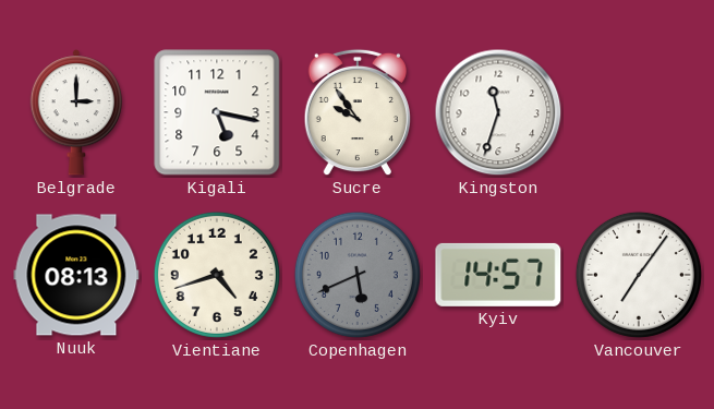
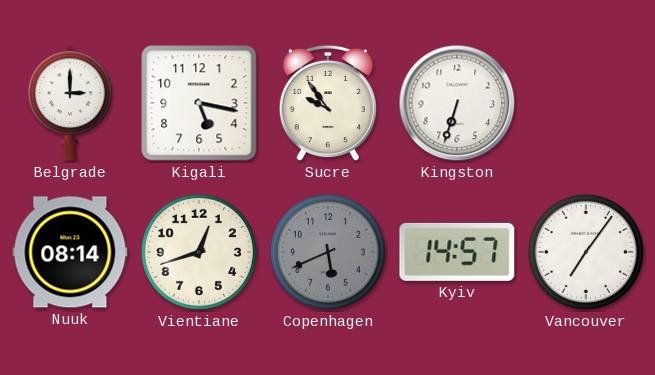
Kingston: 11:33 -> 6:33 (457, 103)
Nuuk: 08:13 -> 08:14 (70, 252)
Vientiane: 4:42 -> 12:42 (199, 252)
